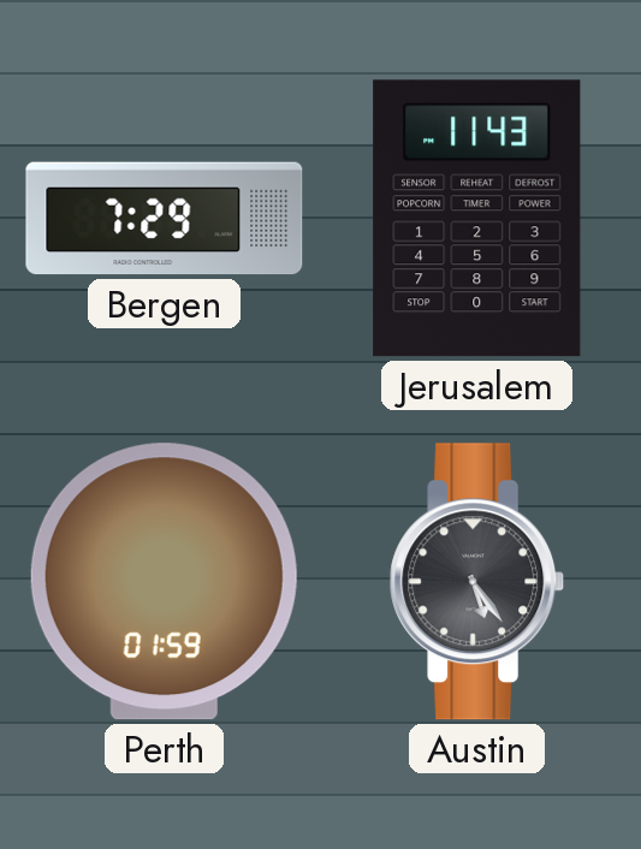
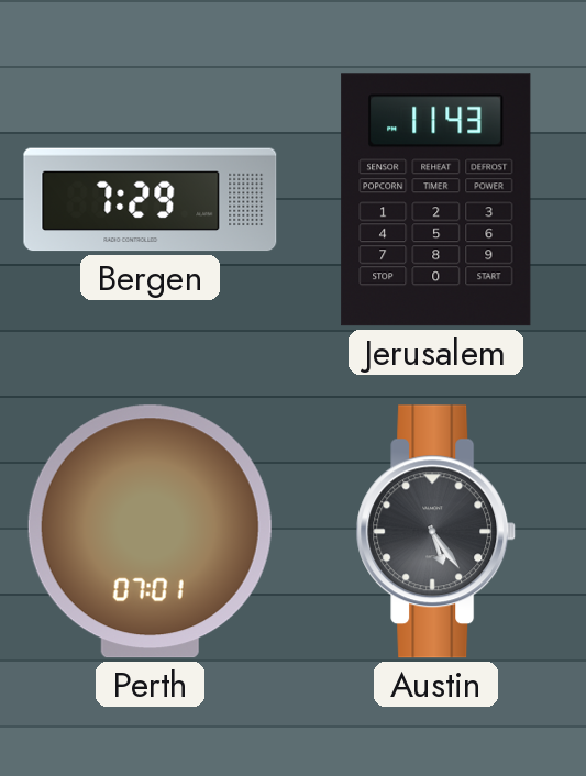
Perth: 01:59 -> 07:01 (150, 532)
